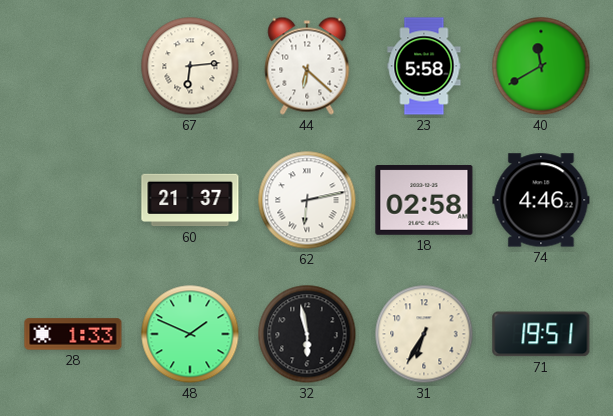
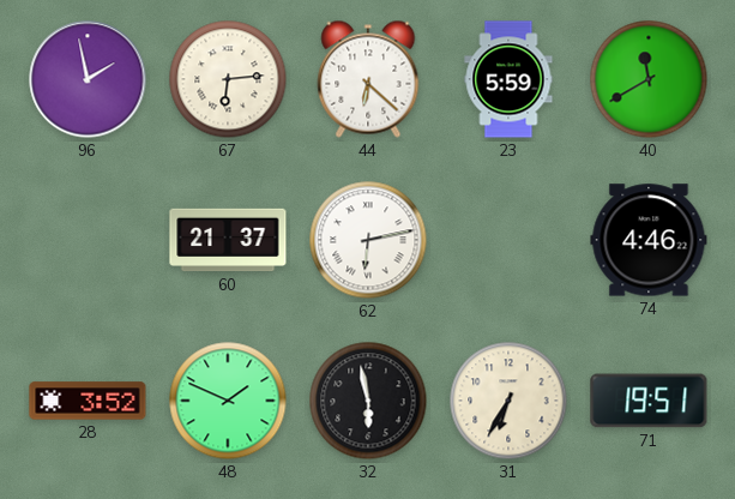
96: none -> 1:58 (88, 79)
23: 5:58 -> 5:59 (508, 79)
18: 02:58 -> none (424, 201)
28: 1:33 -> 3:52 (88, 401)
